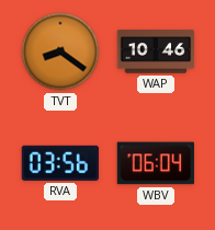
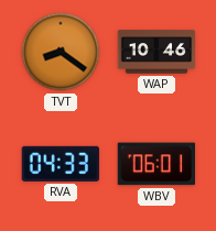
RVA: 03:56 -> 04:33 (61, 164)
WBV: 06:04 -> 06:01 (155, 164)
